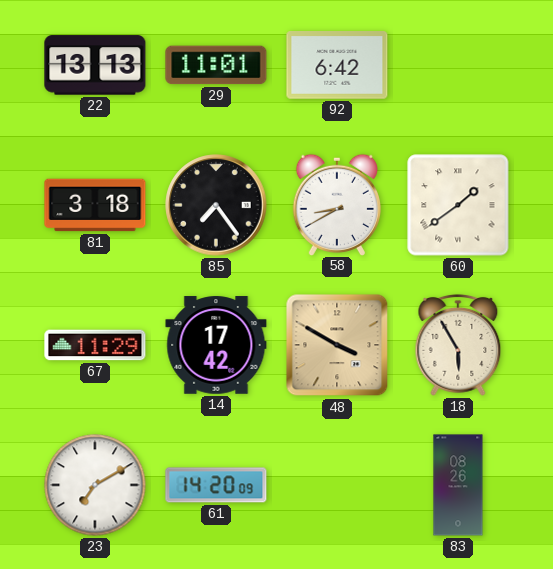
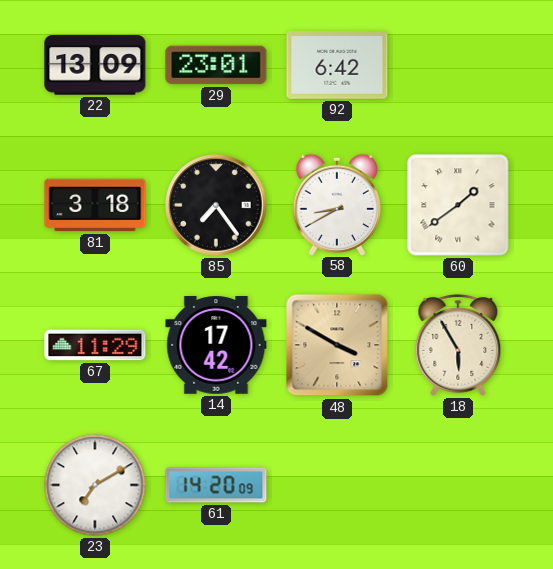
22: 13:13 -> 13:09 (95, 65)
29: 11:01 -> 23:01 (216, 65)
83: 08:26 -> none (458, 485)
